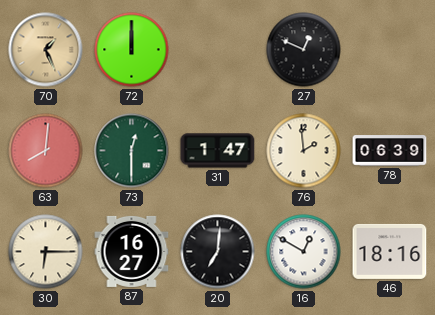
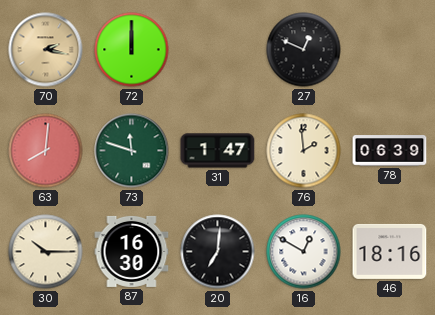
70: 1:26 -> 2:17 (46, 50)
73: 12:30 -> 11:48 (132, 151)
30: 6:15 -> 10:15 (46, 252)
87: 16:27 -> 16:30 (132, 251)
